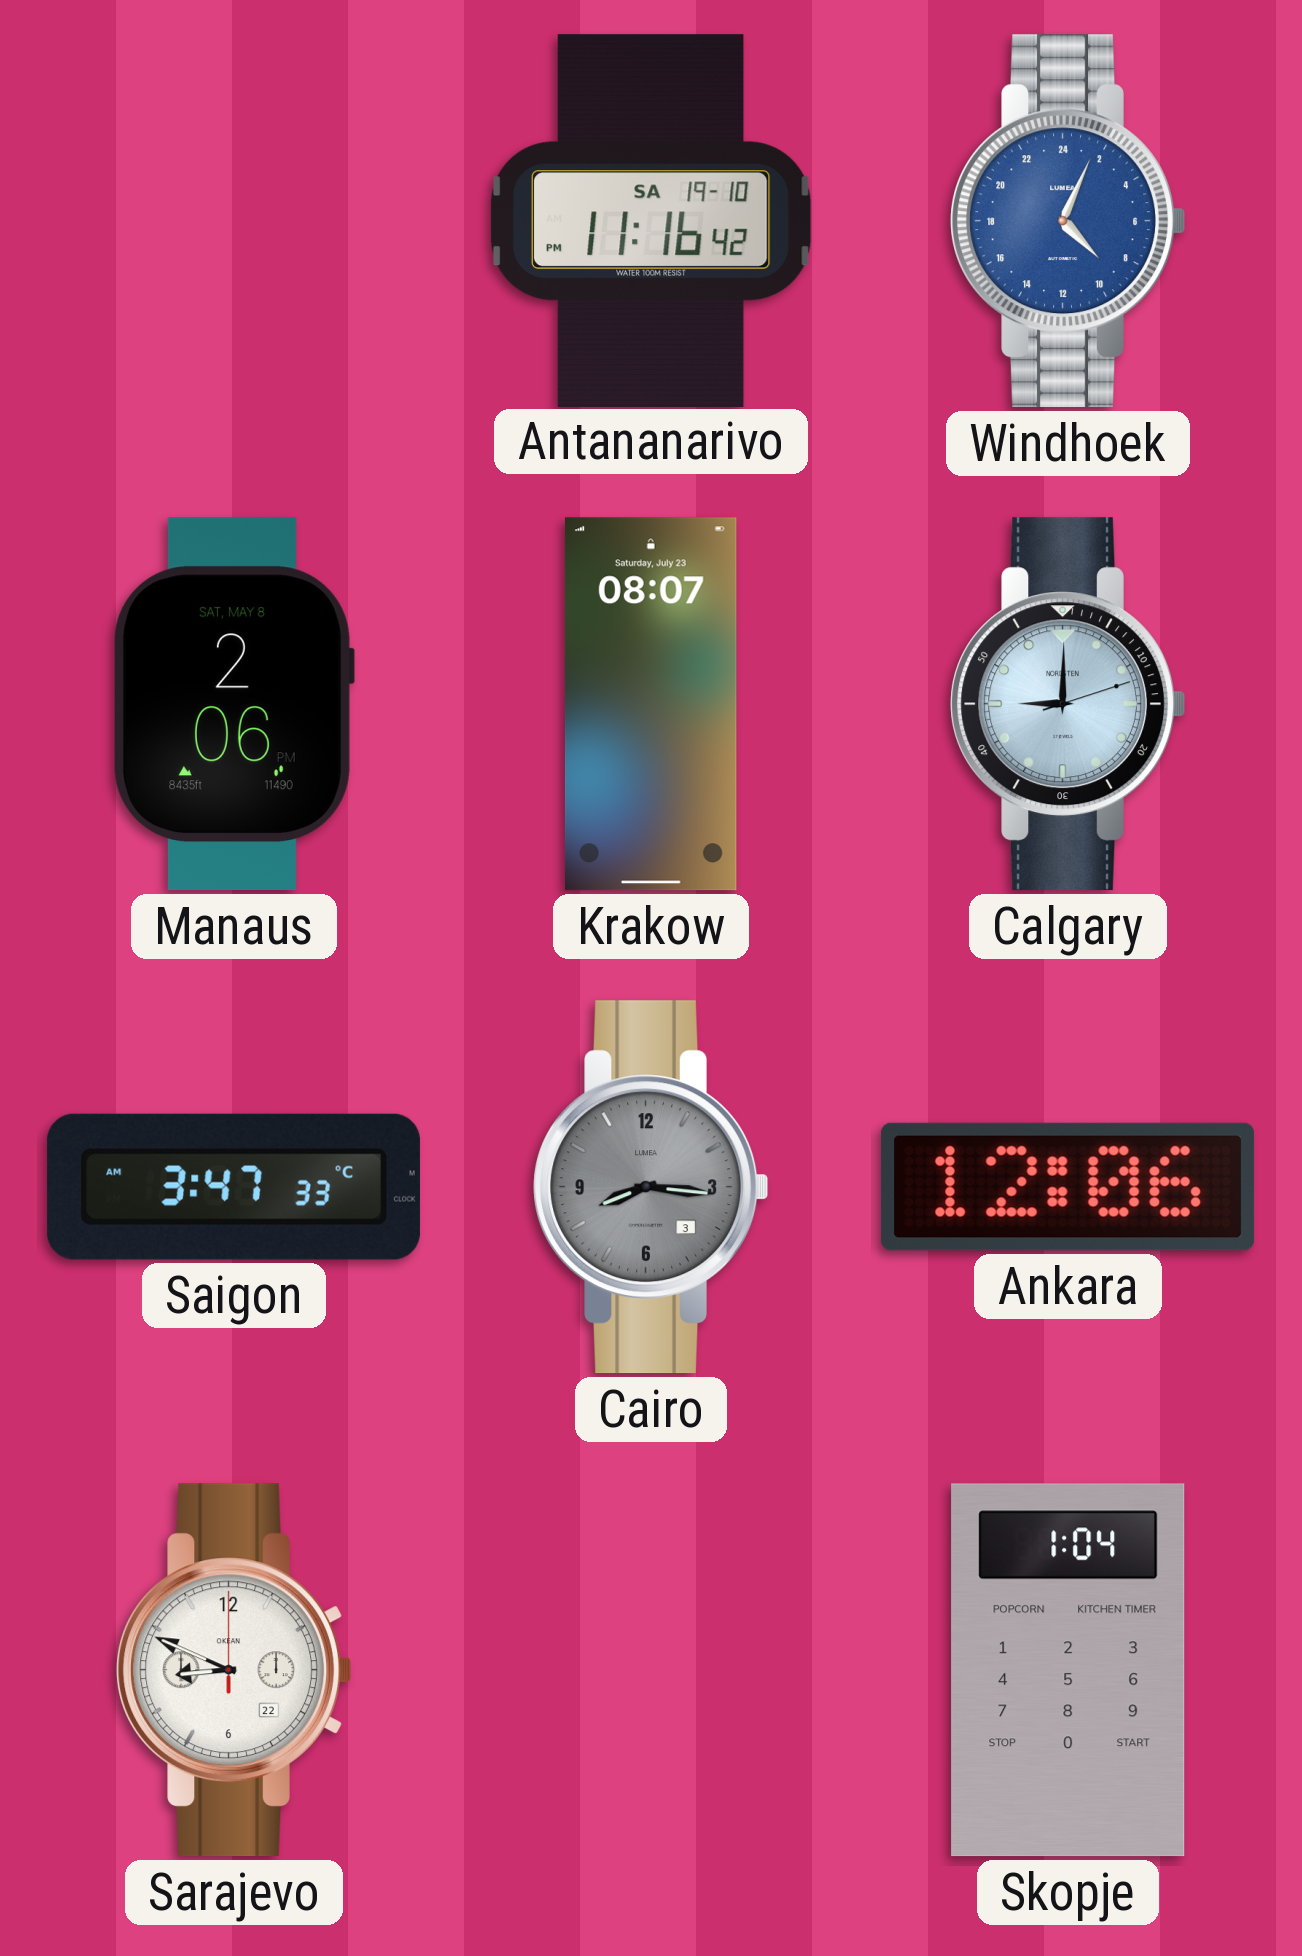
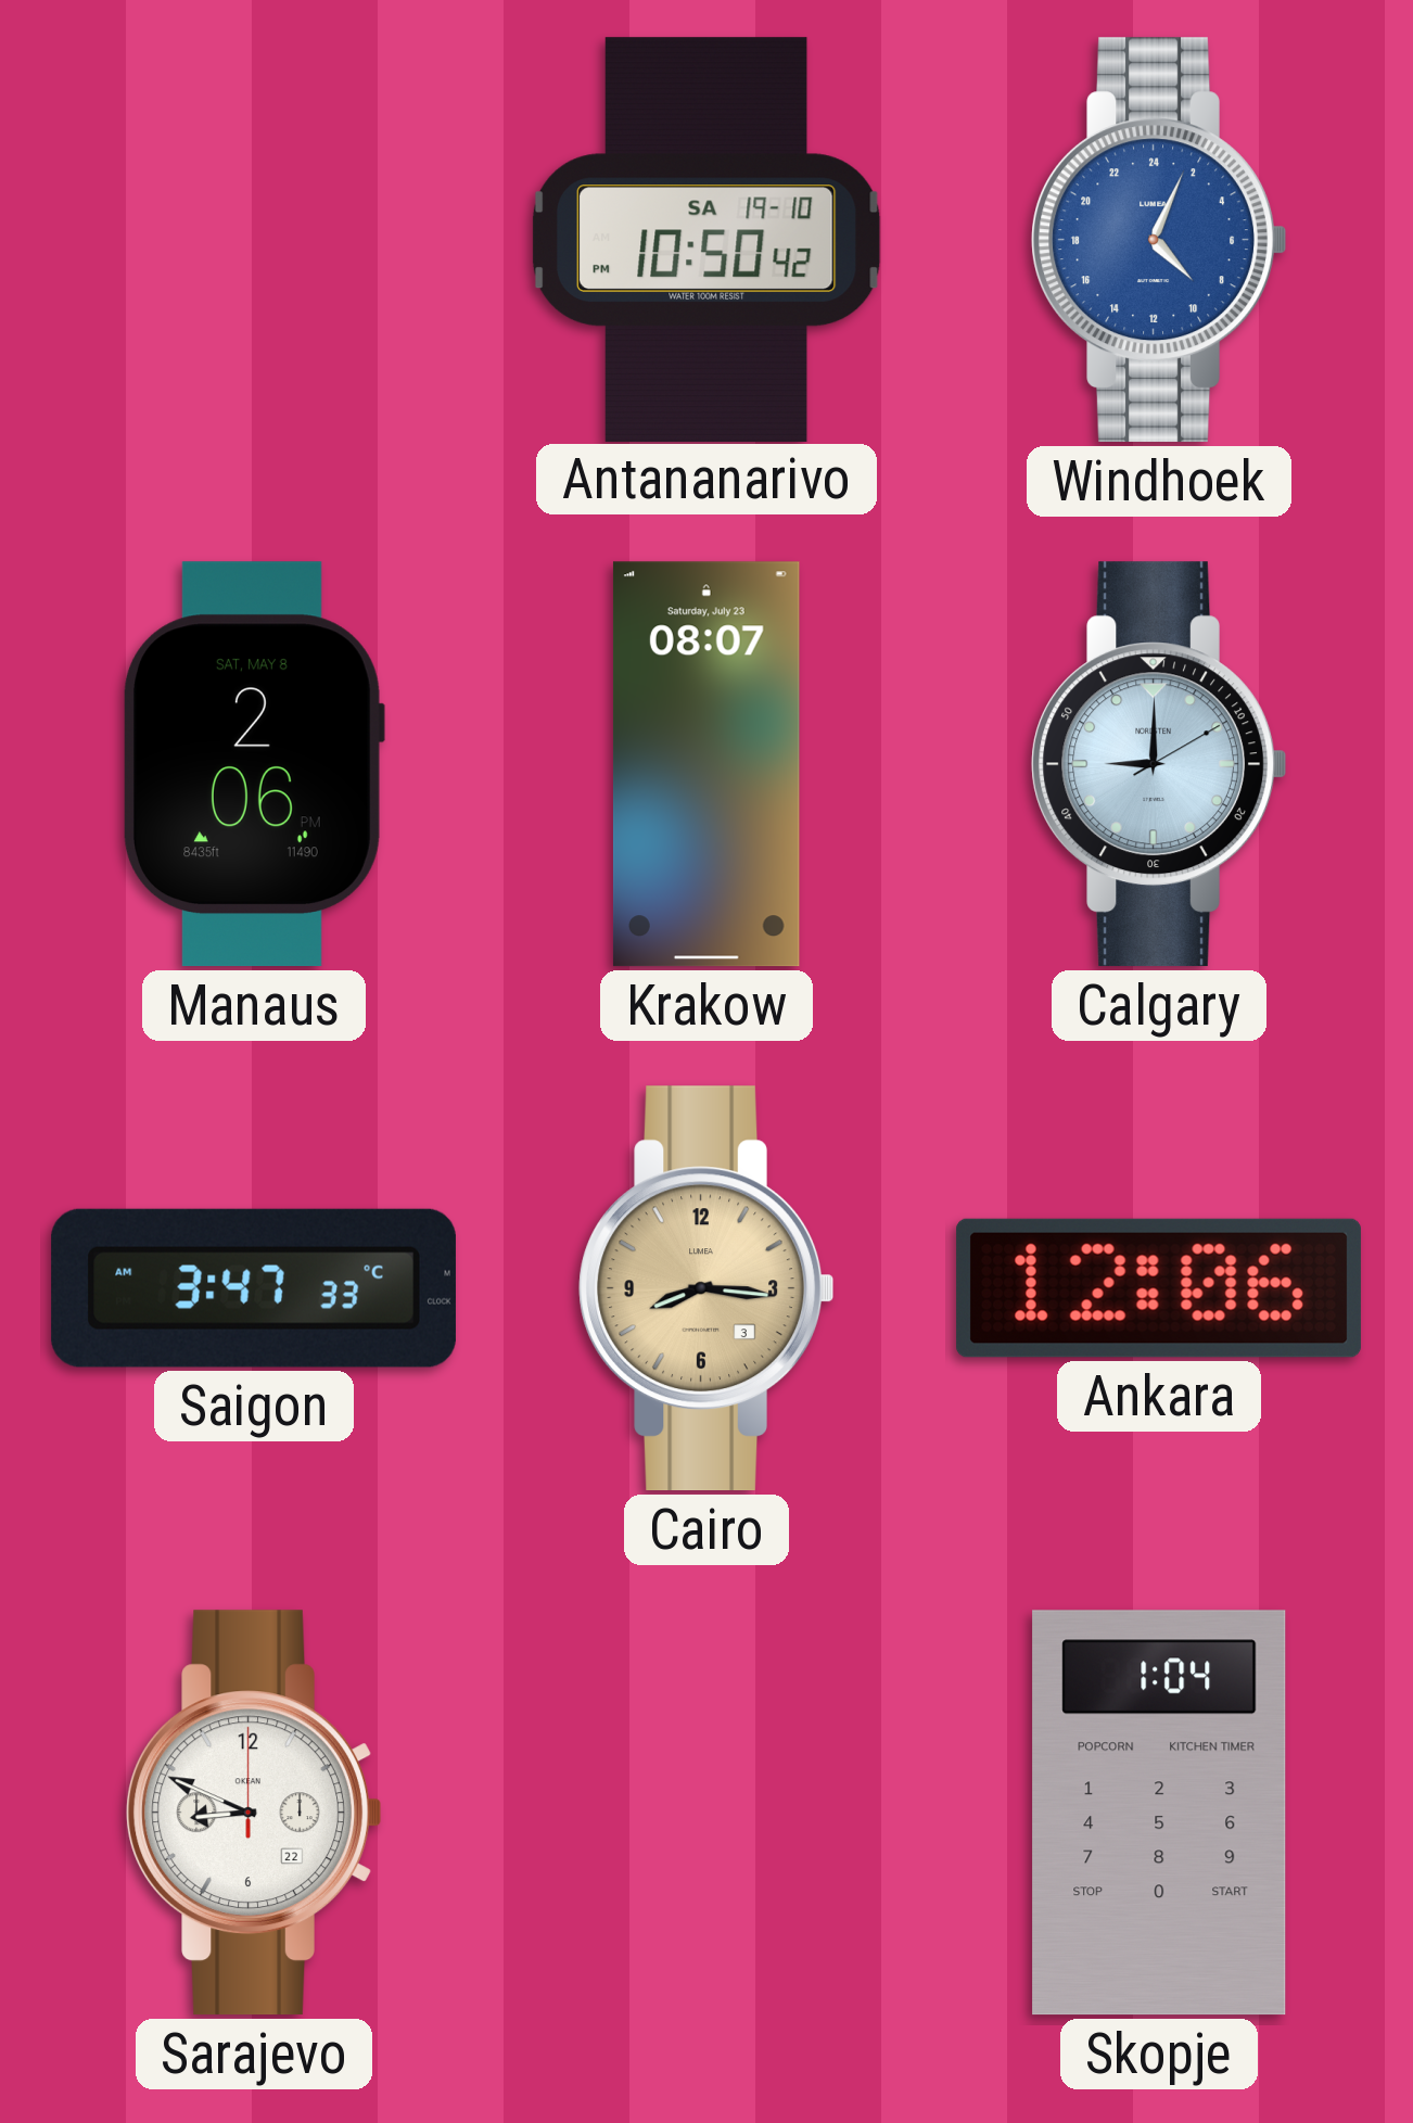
Antananarivo: 11:16 -> 10:50 (706, 239)
Calgary: 9:00:12 -> 9:00:10 (1159, 764)
Cairo dial: grey -> champagne (706, 1288)
